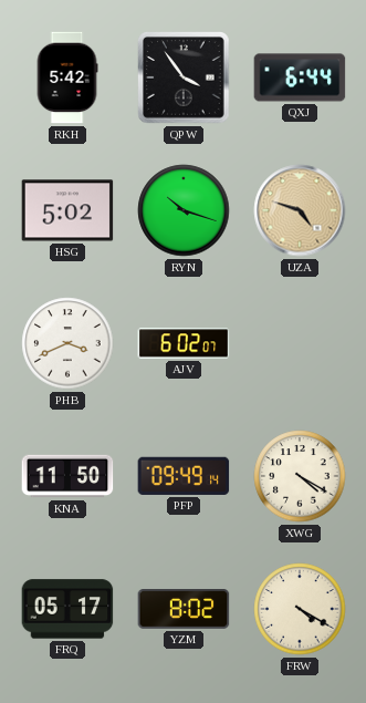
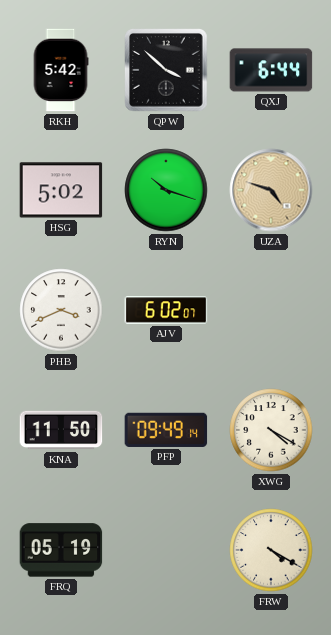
QPW: 3:54 -> 3:52 (166, 70)
FRQ: 05:17 -> 05:19 (61, 550)
YZM: 8:02 -> none (184, 610)
